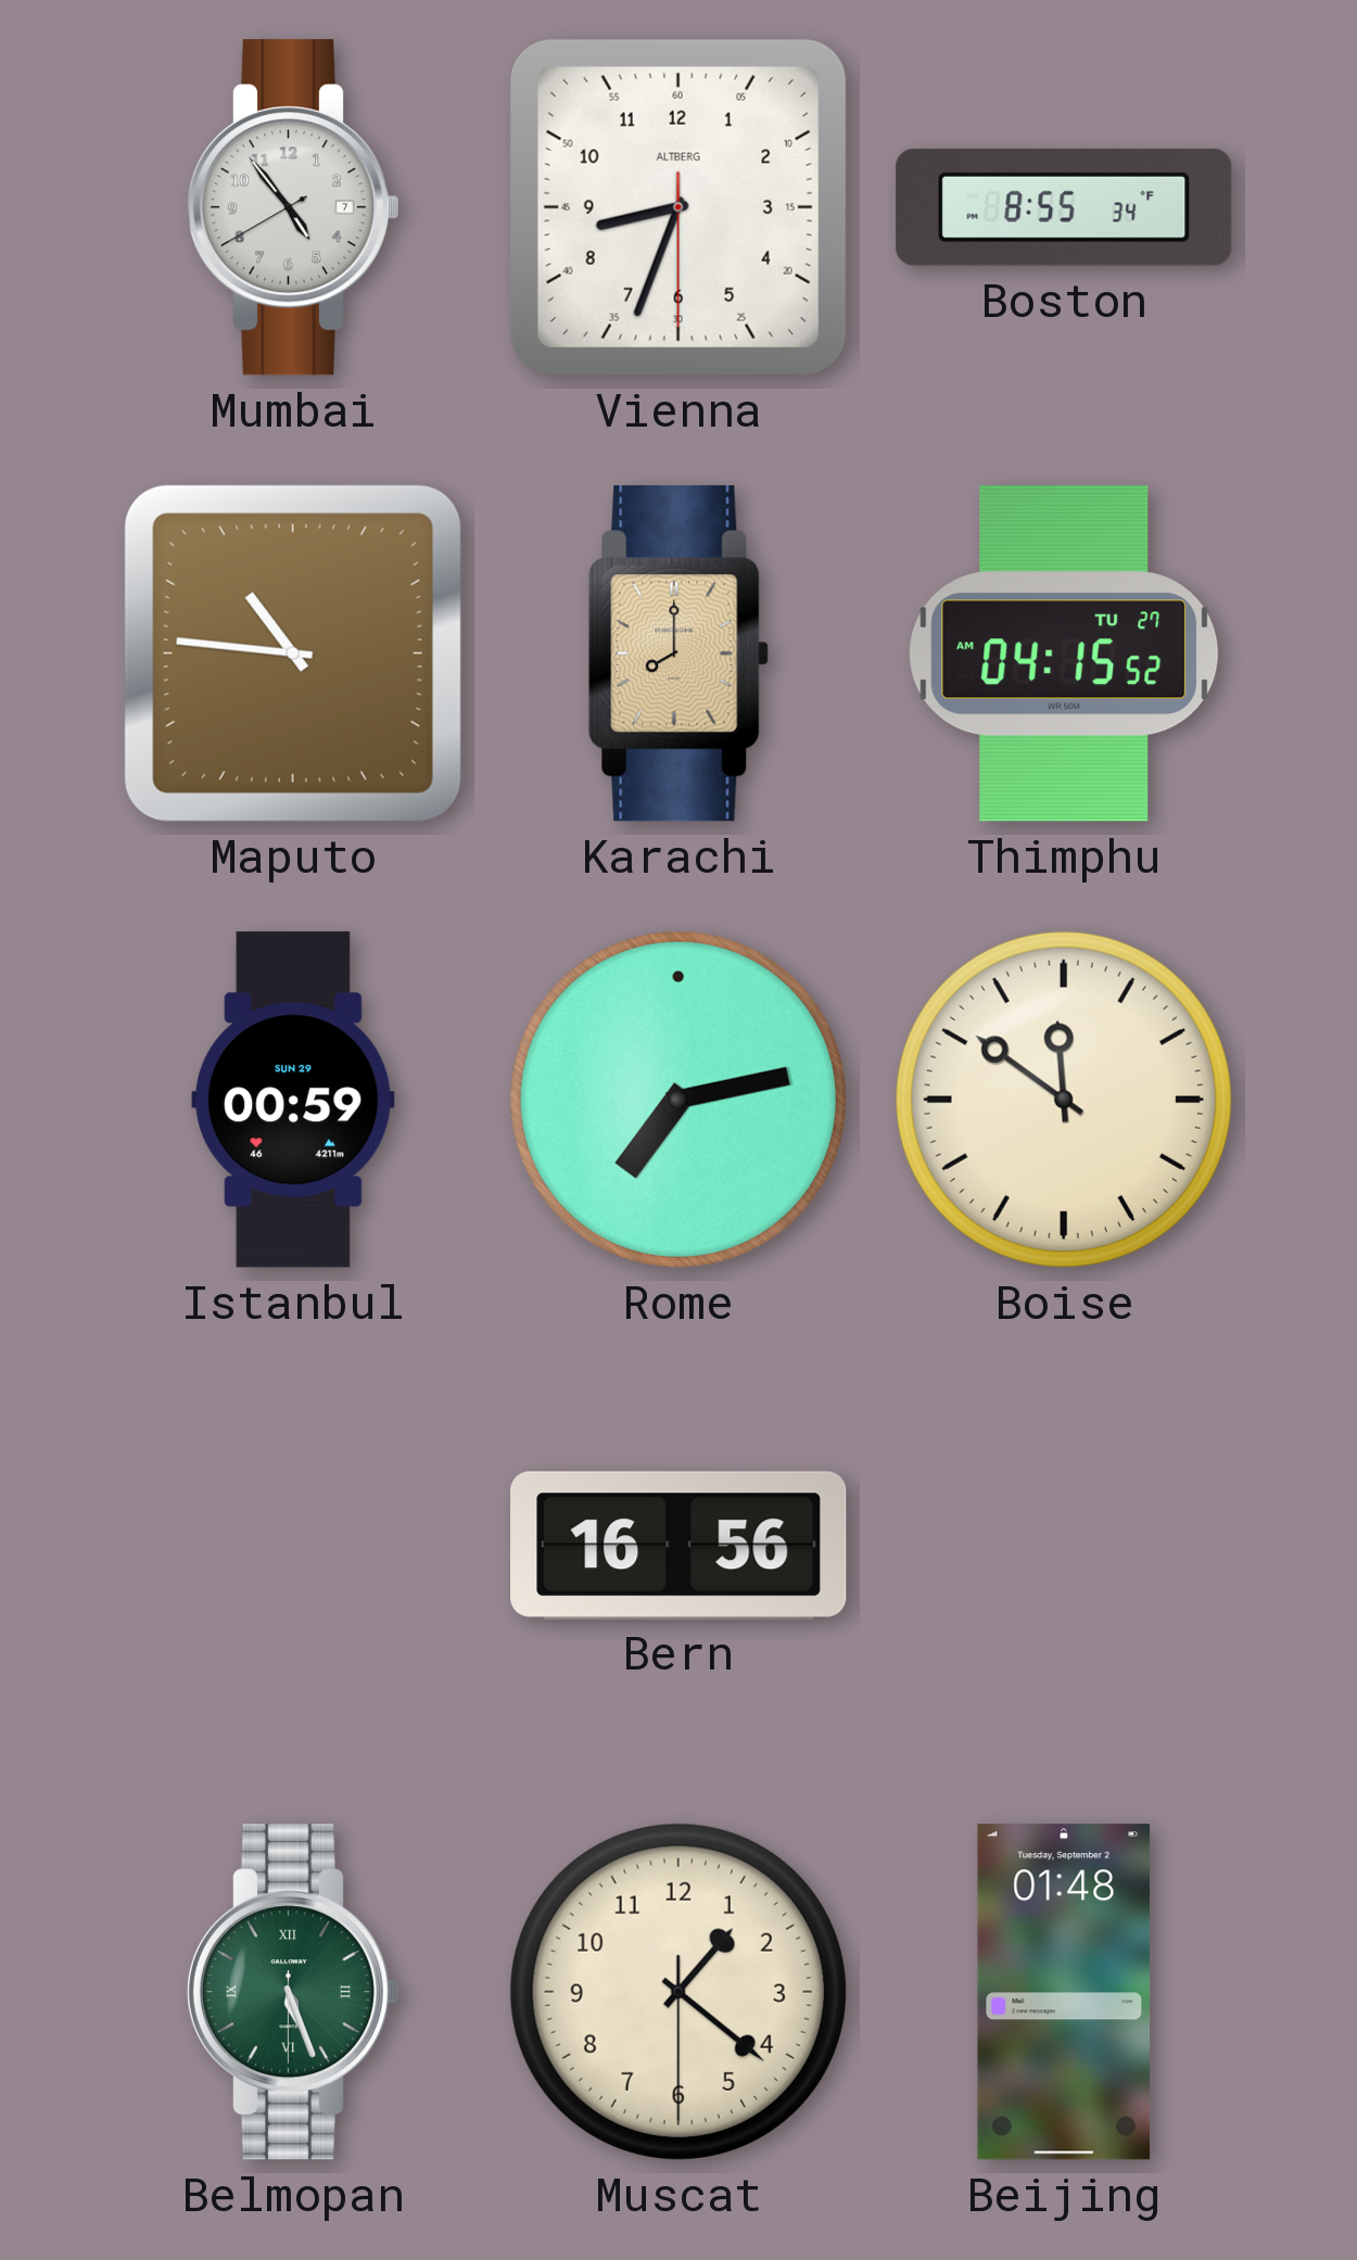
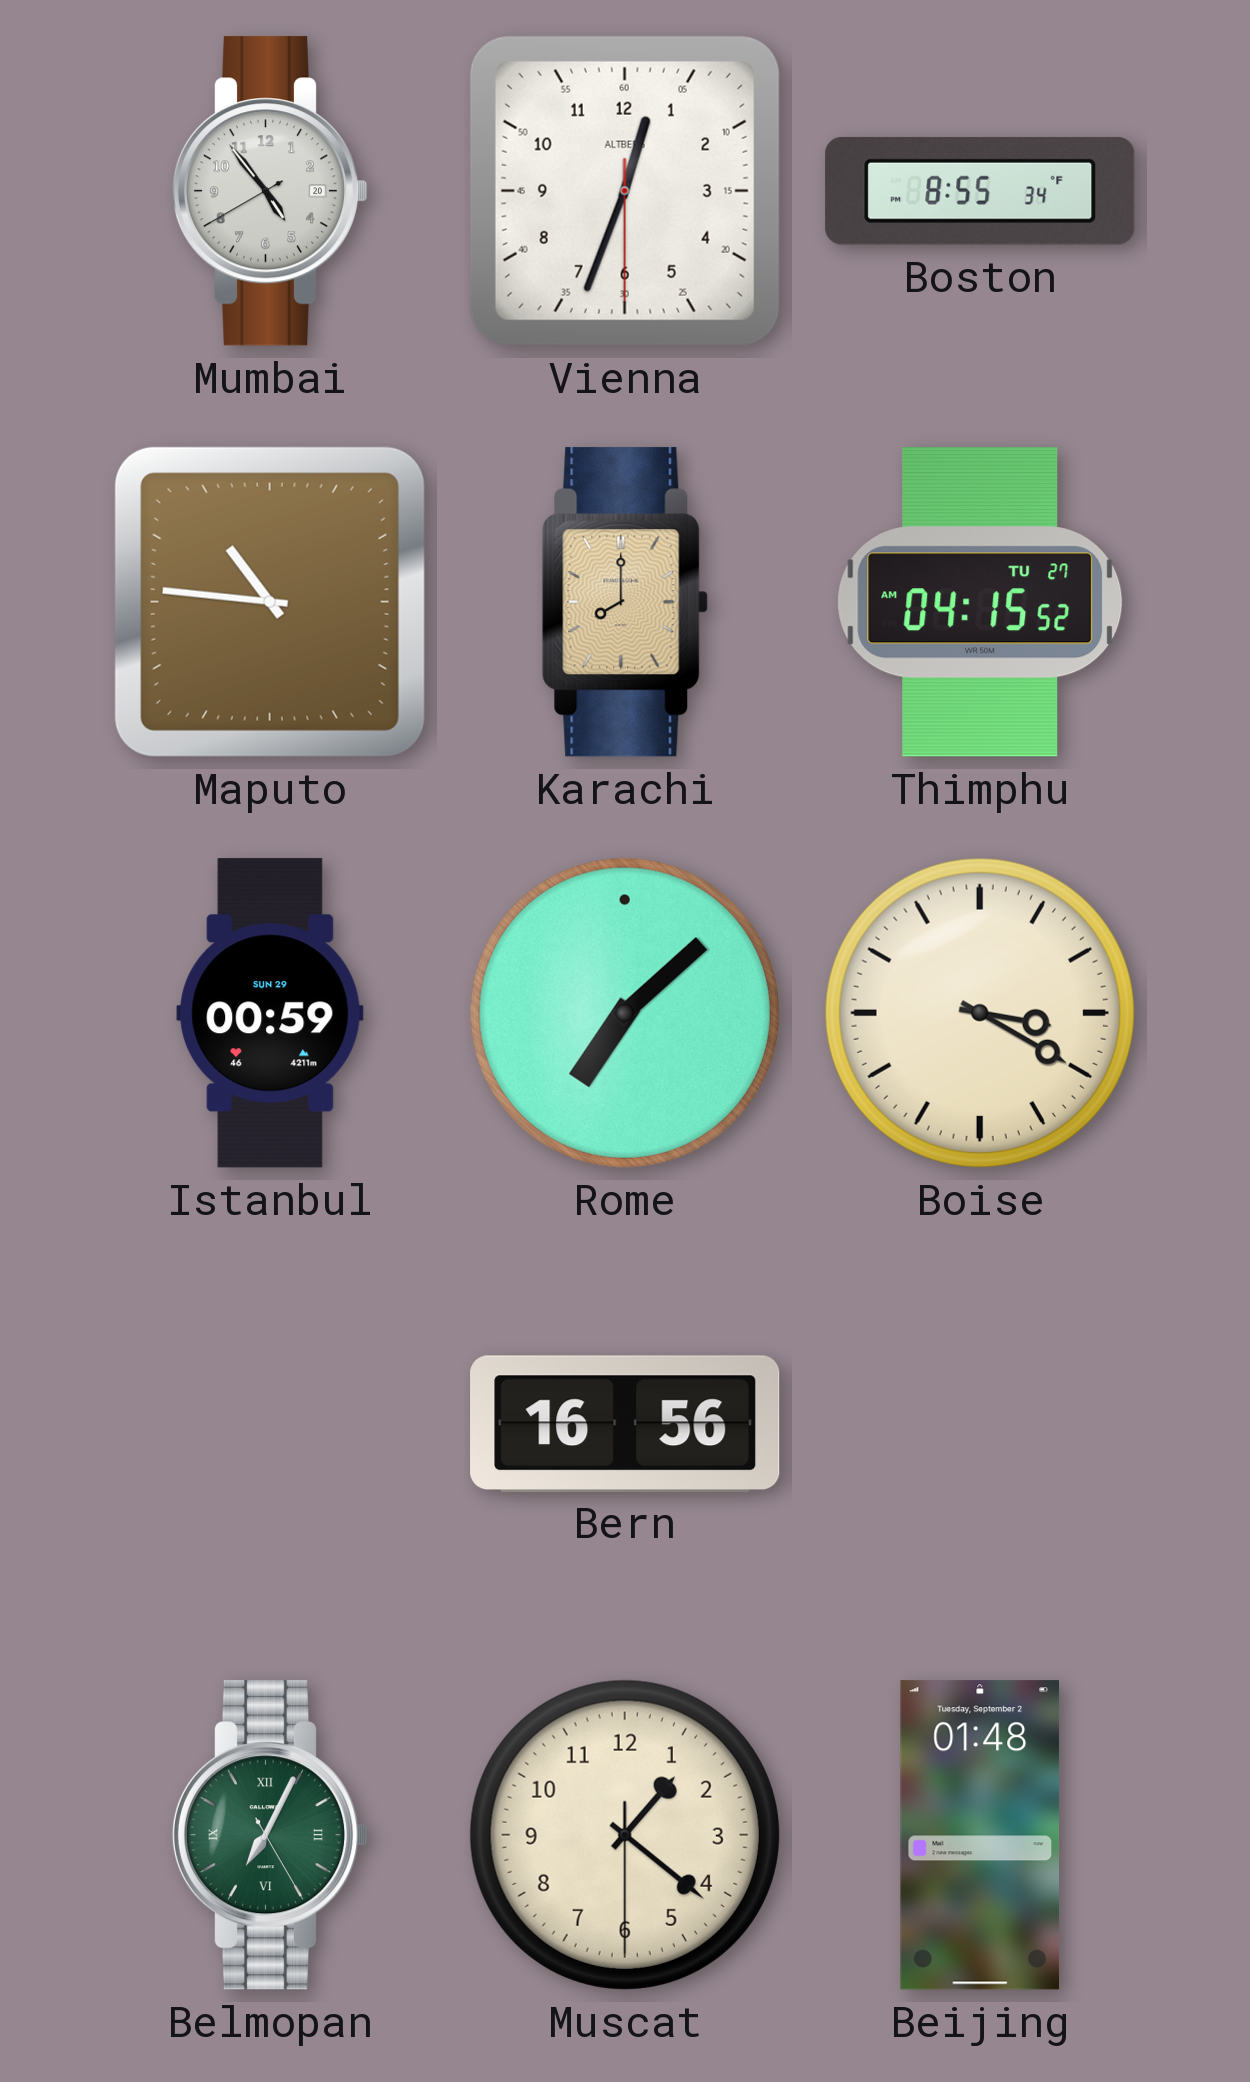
Mumbai date: 7 -> 20 (270, 191)
Vienna: 8:33 -> 12:33 (625, 191)
Rome: 7:13 -> 7:08 (625, 1013)
Boise: 11:51 -> 3:20 (980, 1013)
Belmopan: 5:26 -> 7:04 (270, 1835)
